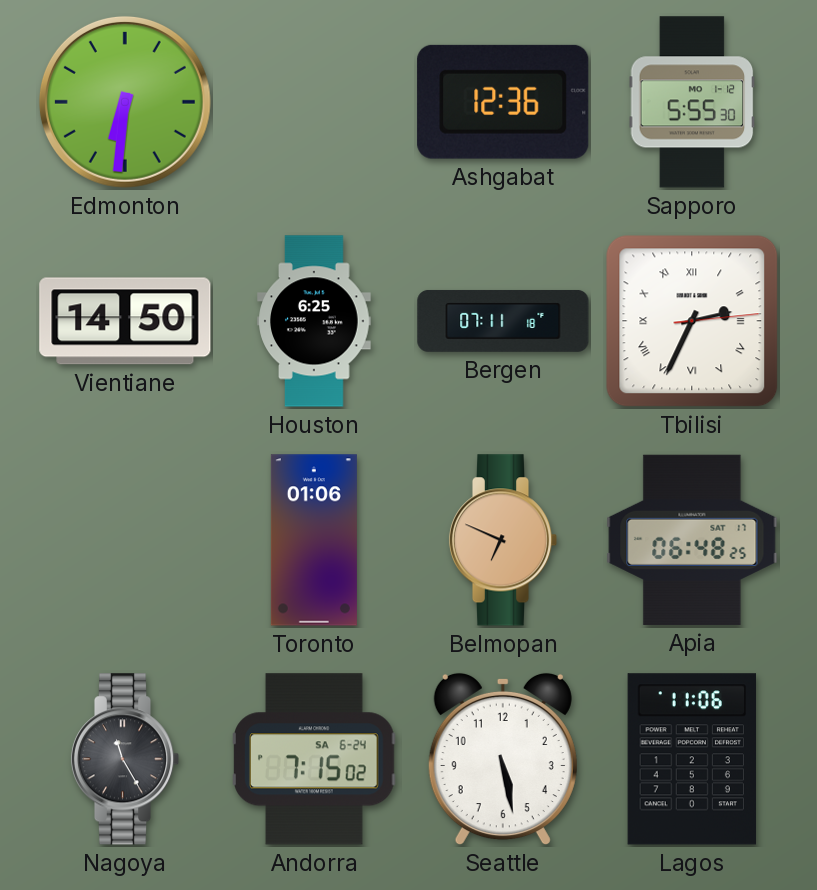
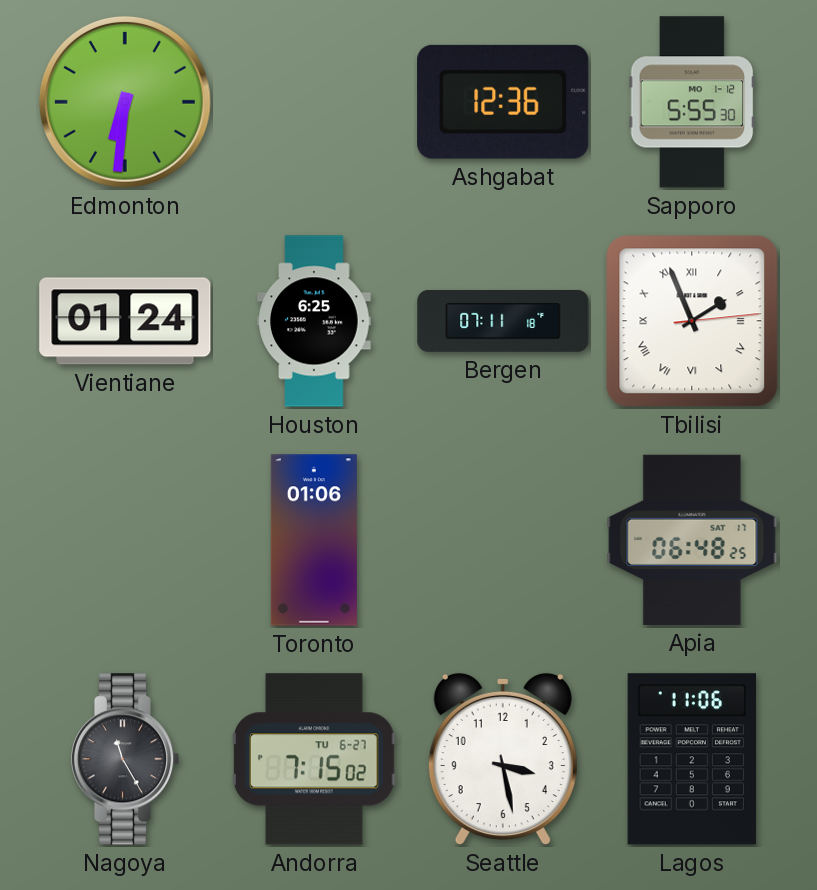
Vientiane: 14:50 -> 01:24 (125, 321)
Tbilisi: 2:34 -> 1:56 (692, 321)
Belmopan: 6:49 -> none (503, 540)
Andorra date: SA 6-24 -> TU 6-27 (314, 759)
Seattle: 5:28 -> 3:28 (503, 759)
